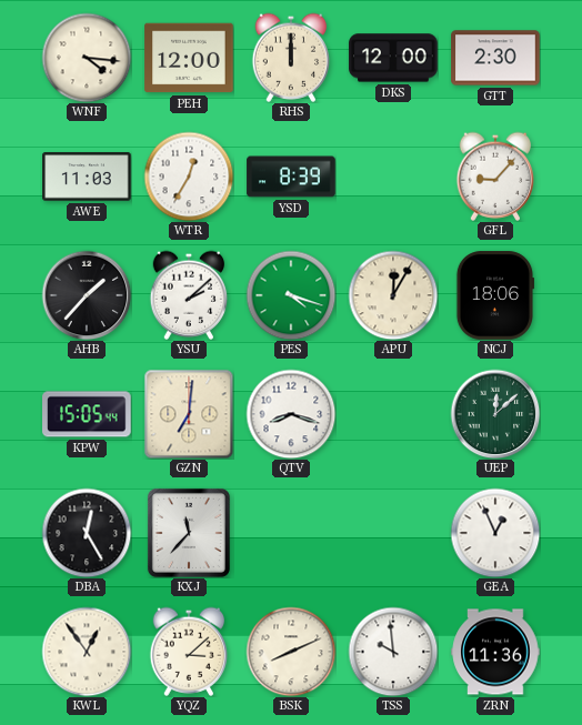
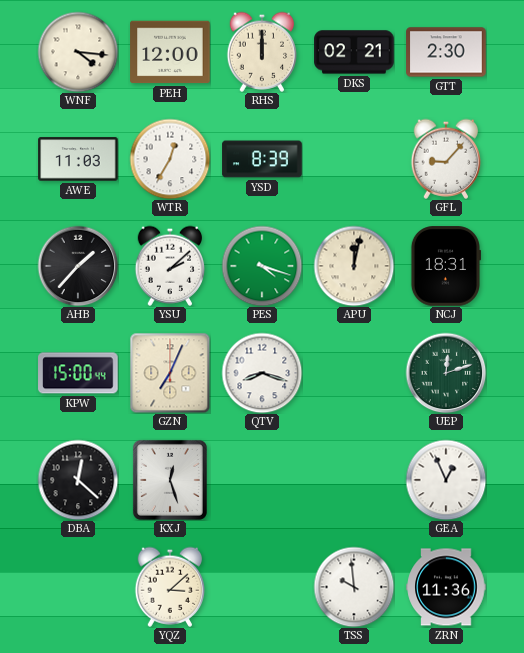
DKS: 12:00 -> 02:21 (354, 52)
APU: 12:05 -> 12:02 (354, 266)
NCJ: 18:06 -> 18:31 (445, 266)
KPW: 15:05 -> 15:00 (78, 373)
GZN: 7:01 -> 7:04 (170, 373)
UEP: 12:08 -> 12:12 (446, 373)
DBA: 12:25 -> 12:22 (78, 480)
KXJ: 11:37 -> 12:27 (170, 480)
KWL: 12:54 -> none (87, 652)
BSK: 8:11 -> none (291, 652)
